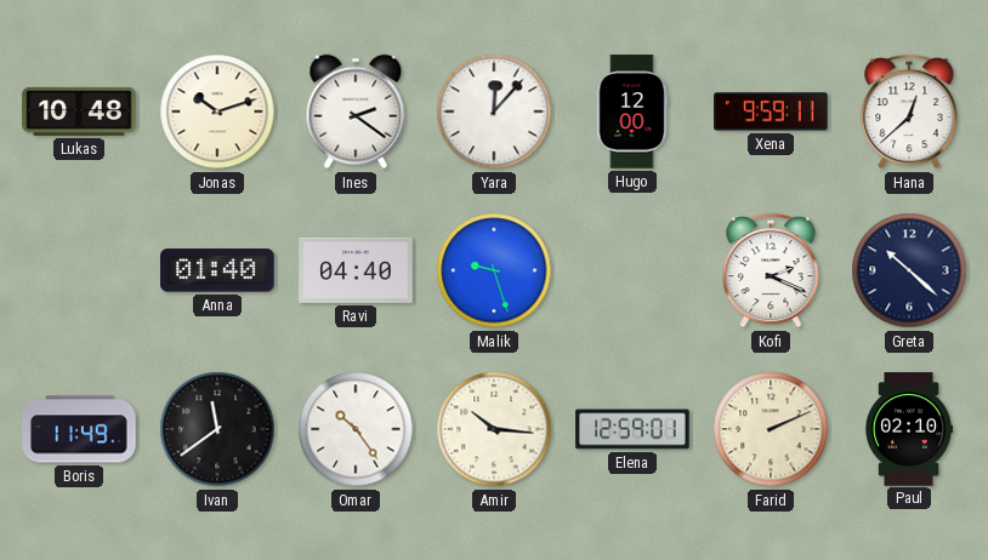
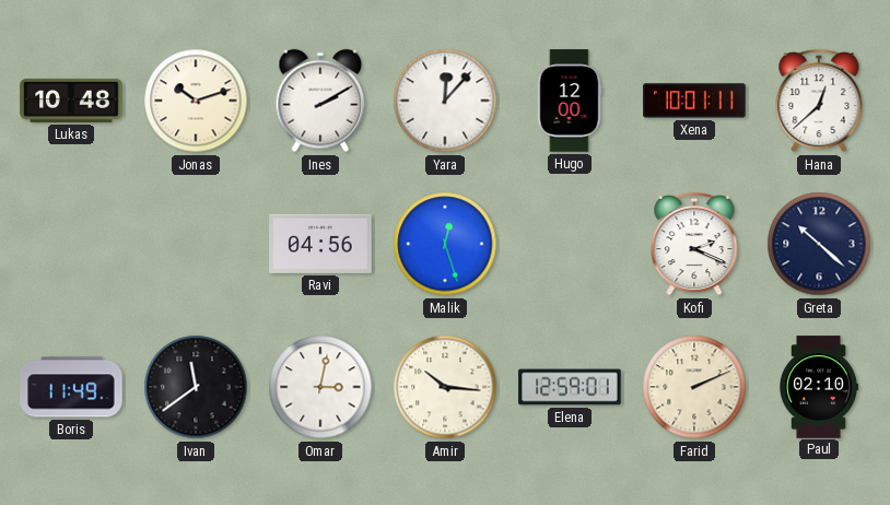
Ines: 2:21 -> 2:10 (320, 101)
Xena: 9:59 -> 10:01 (694, 101)
Anna: 01:40 -> none (217, 270)
Ravi: 04:40 -> 04:56 (320, 244)
Malik: 9:27 -> 12:27 (445, 244)
Omar: 10:24 -> 3:02 (320, 387)
